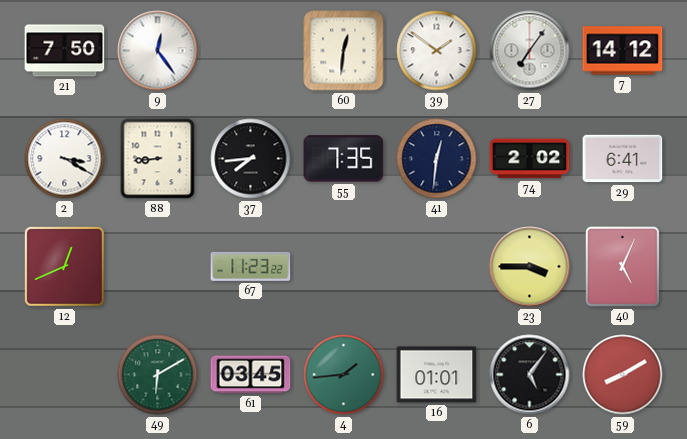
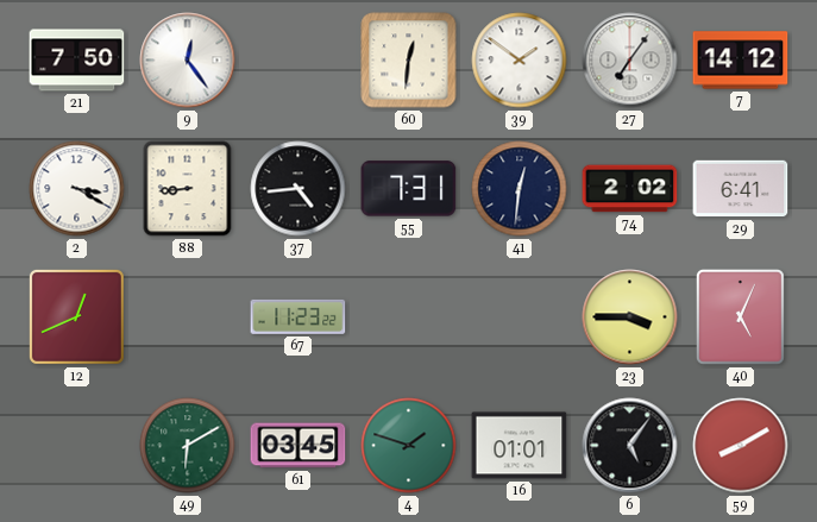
37: 7:44 -> 4:44 (298, 189)
55: 7:35 -> 7:31 (409, 189)
4: 1:44 -> 1:48 (409, 446)
